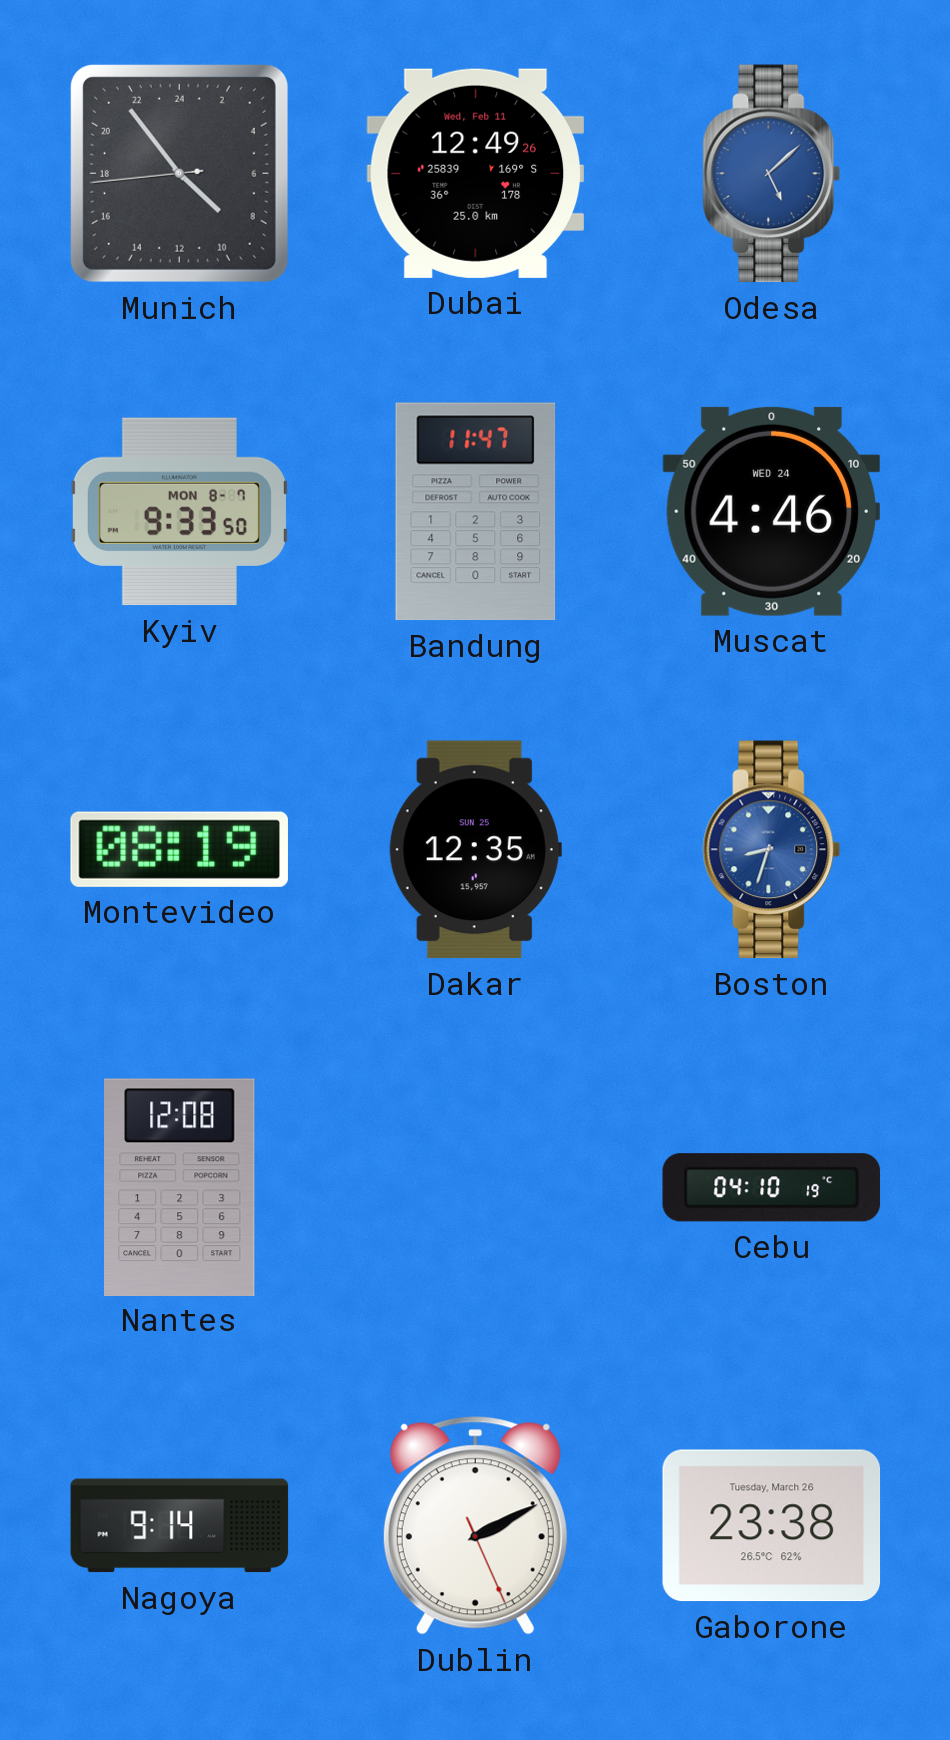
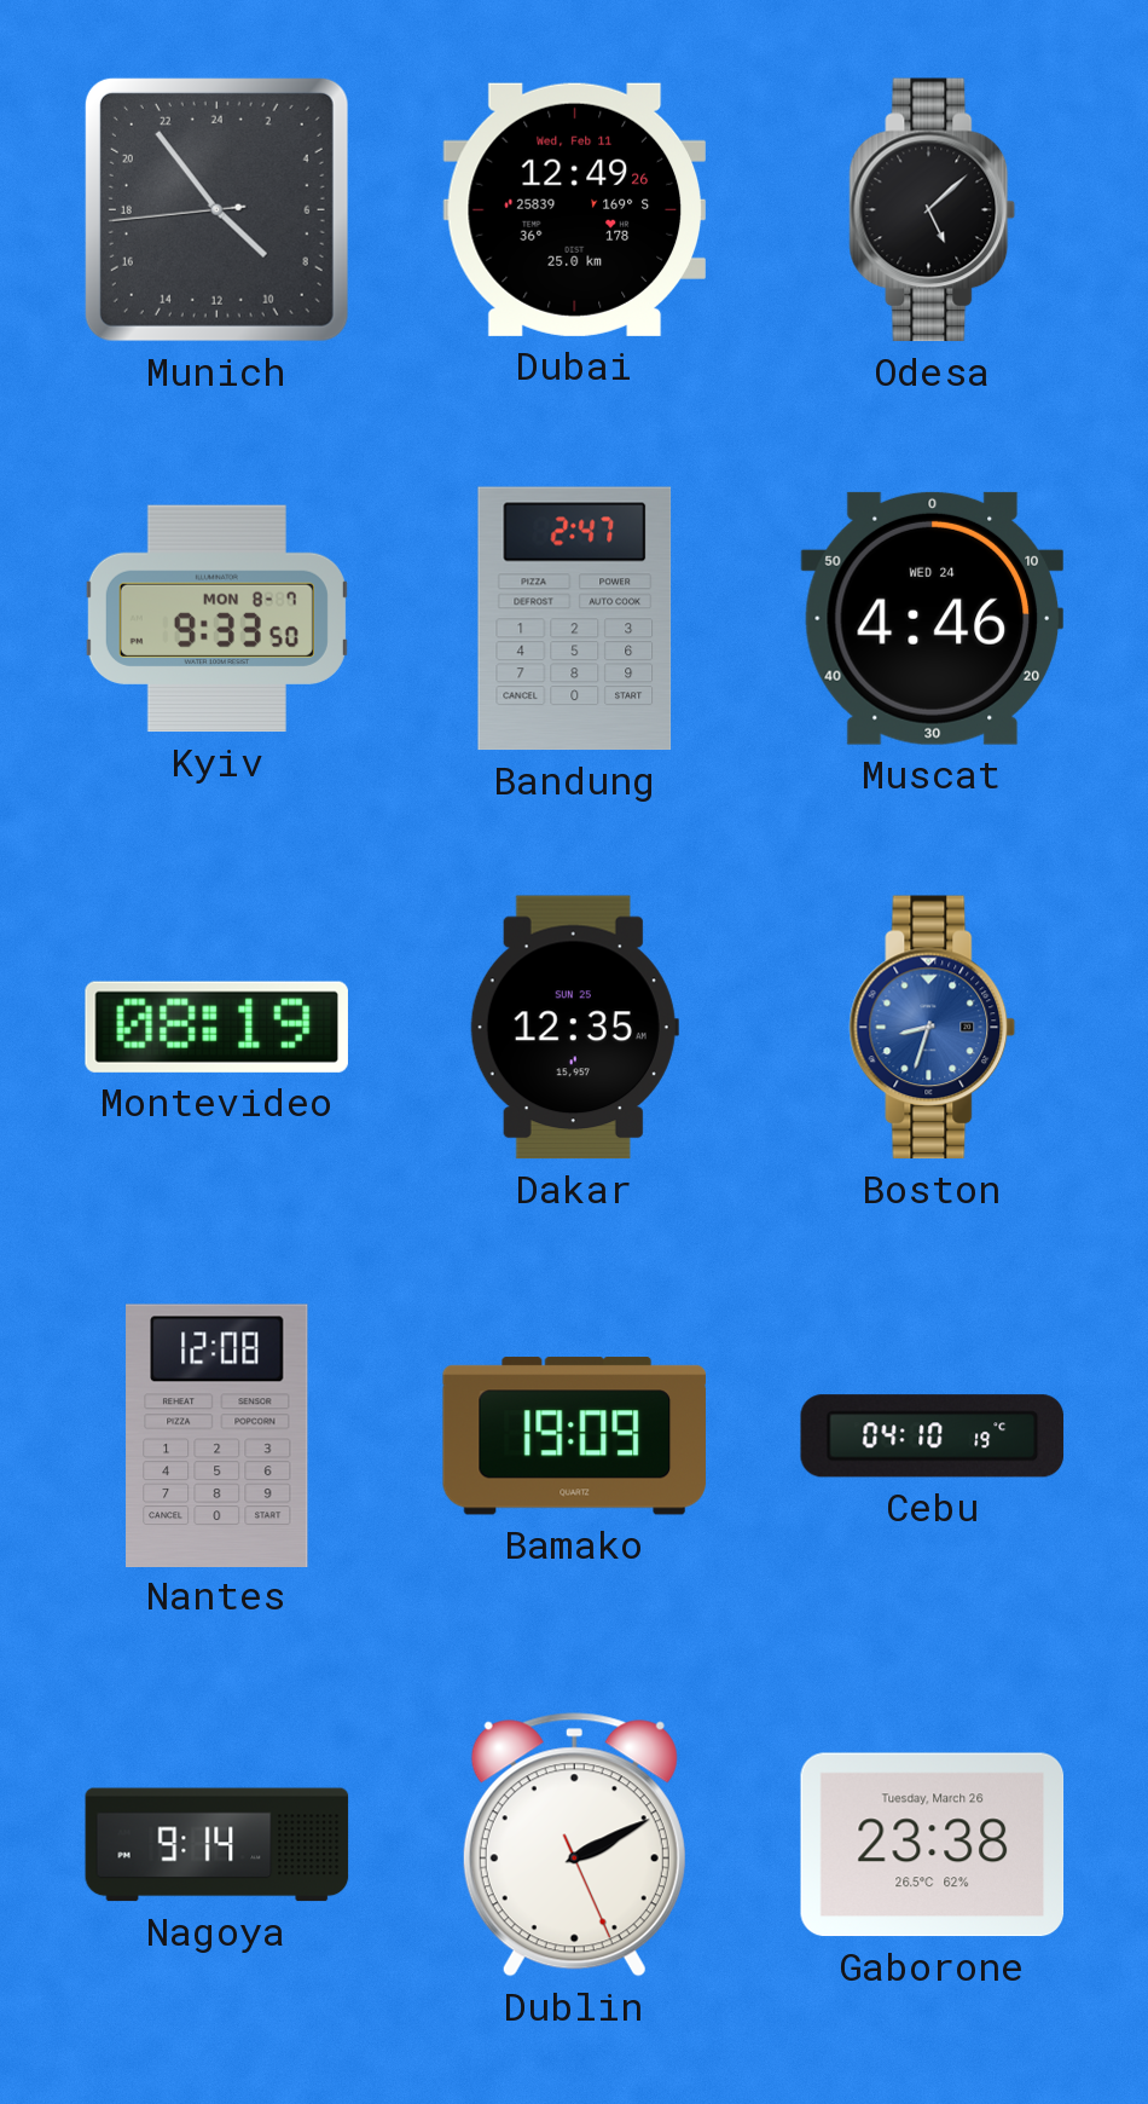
Odesa dial: blue -> black (933, 210)
Bandung: 11:47 -> 2:47 (575, 619)
Bamako: none -> 19:09 (574, 1437)
